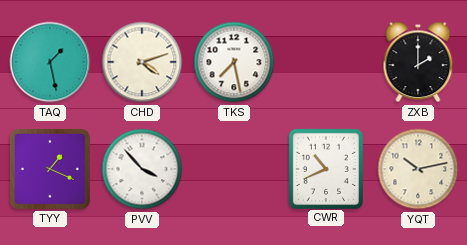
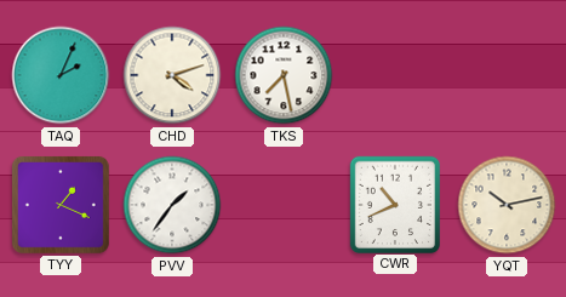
TAQ: 1:28 -> 2:04 (61, 75)
ZXB: 2:00 -> none (418, 62)
PVV: 3:53 -> 1:36 (172, 205)
